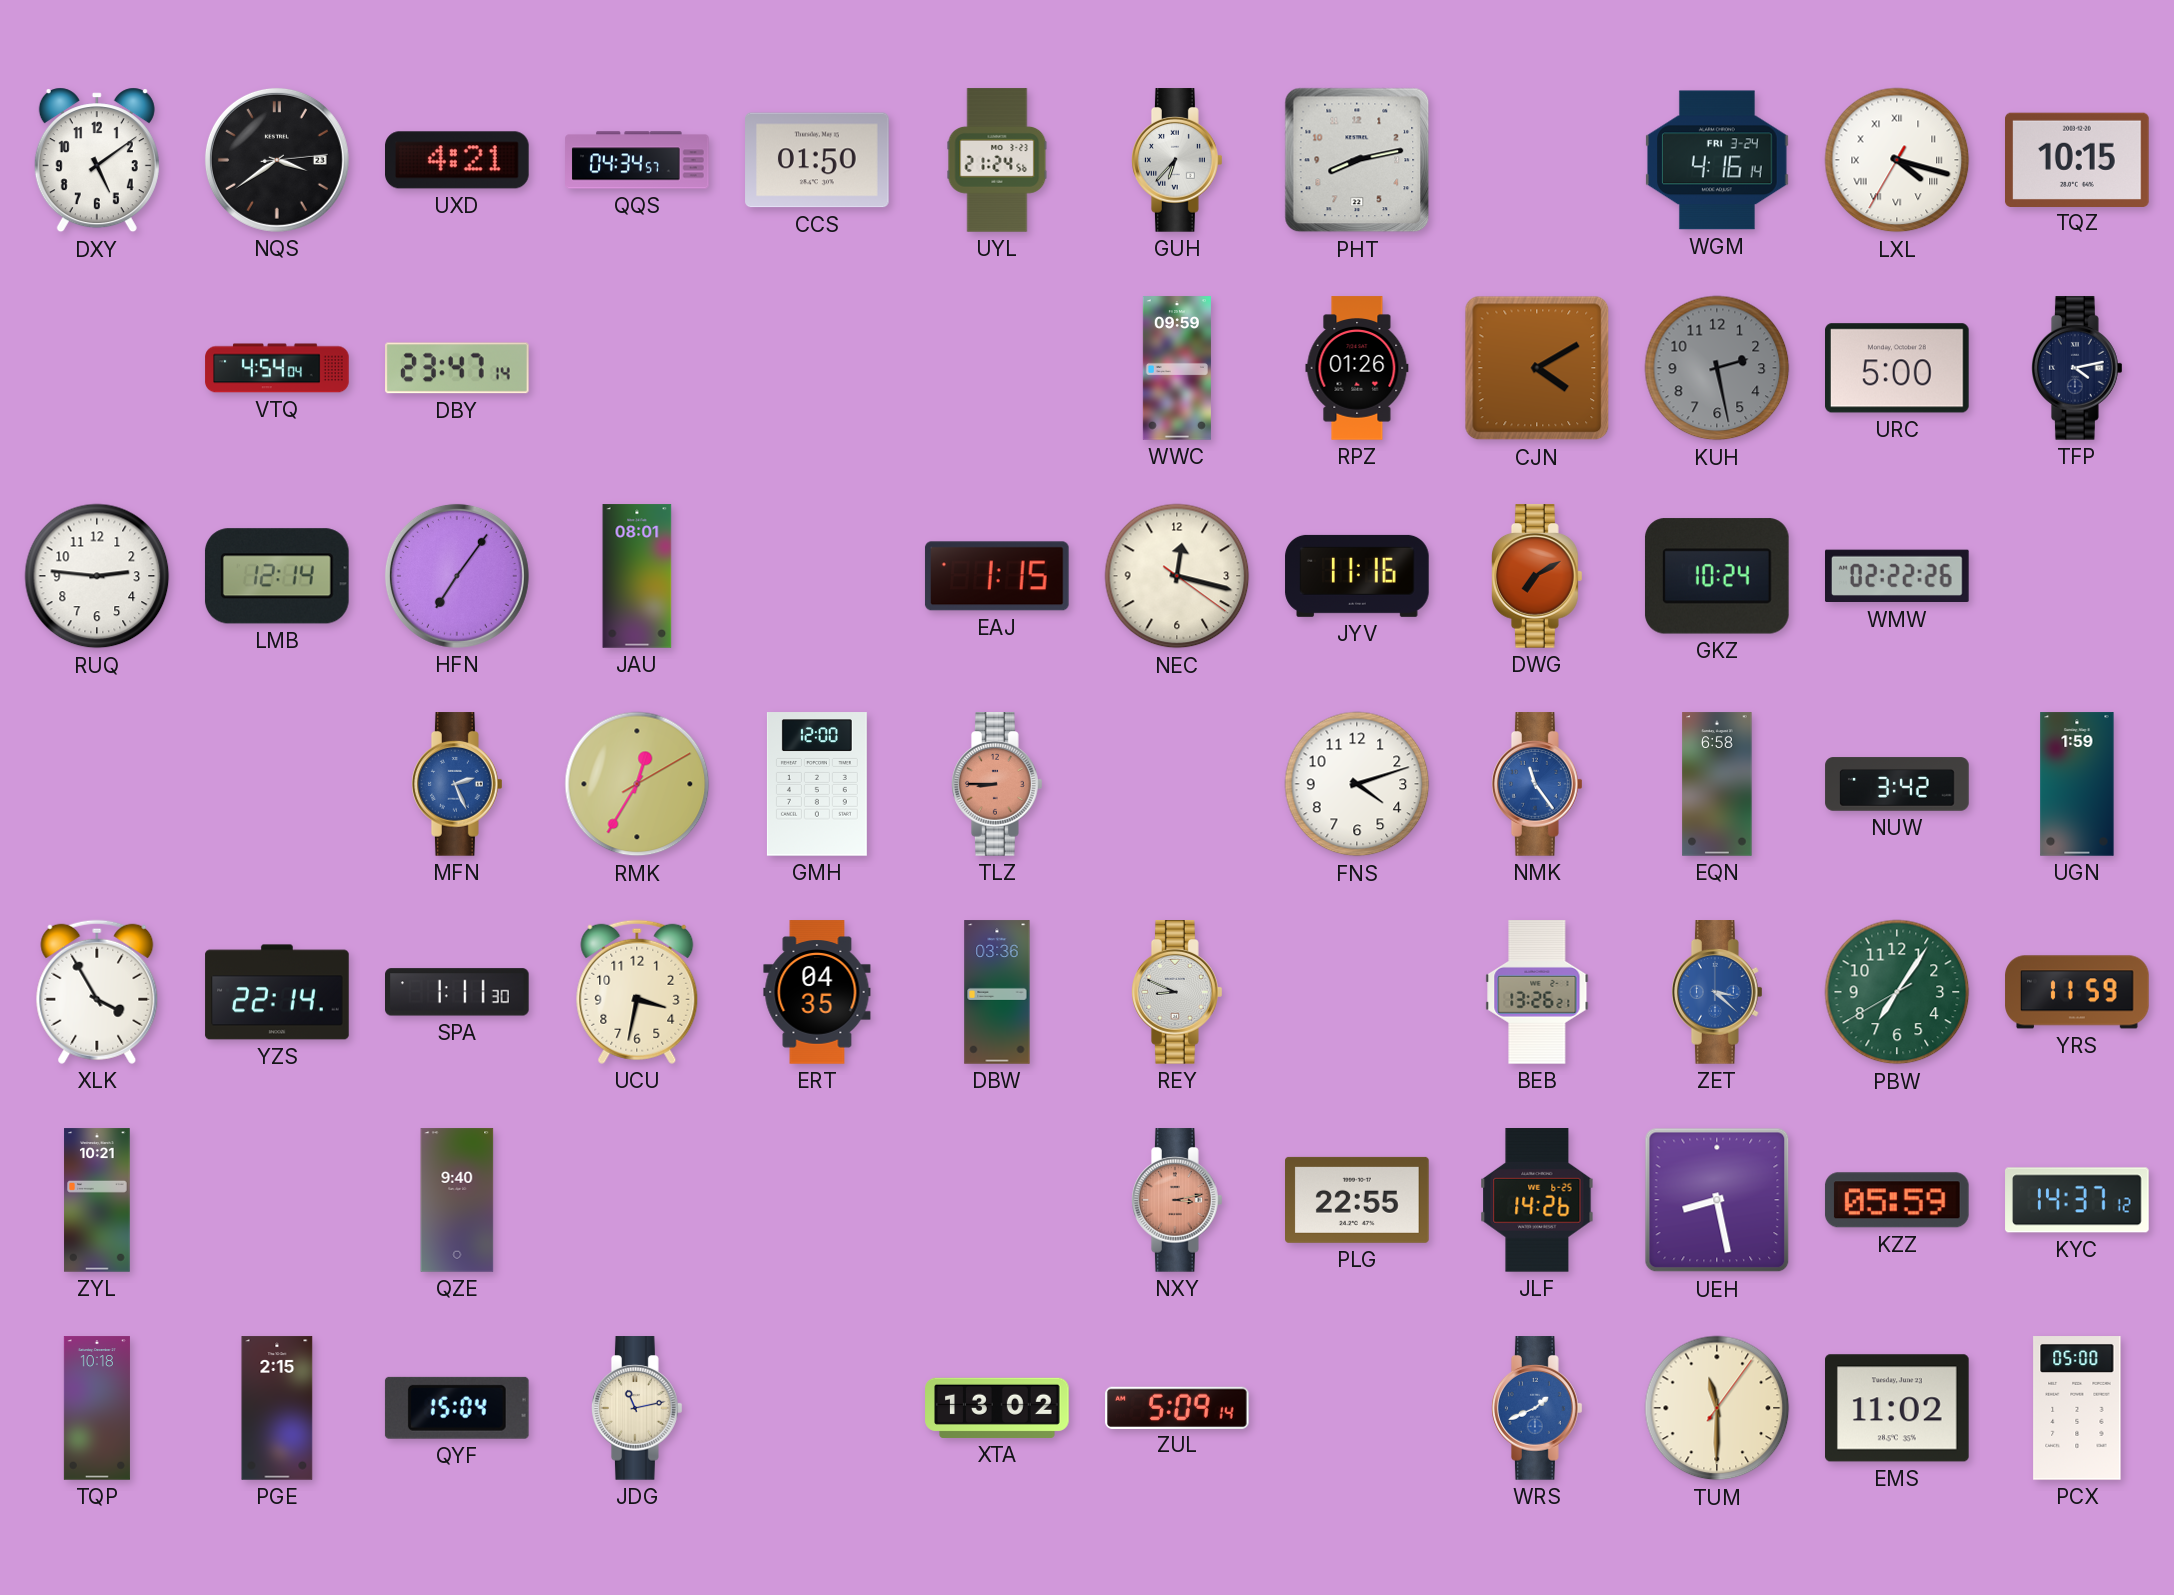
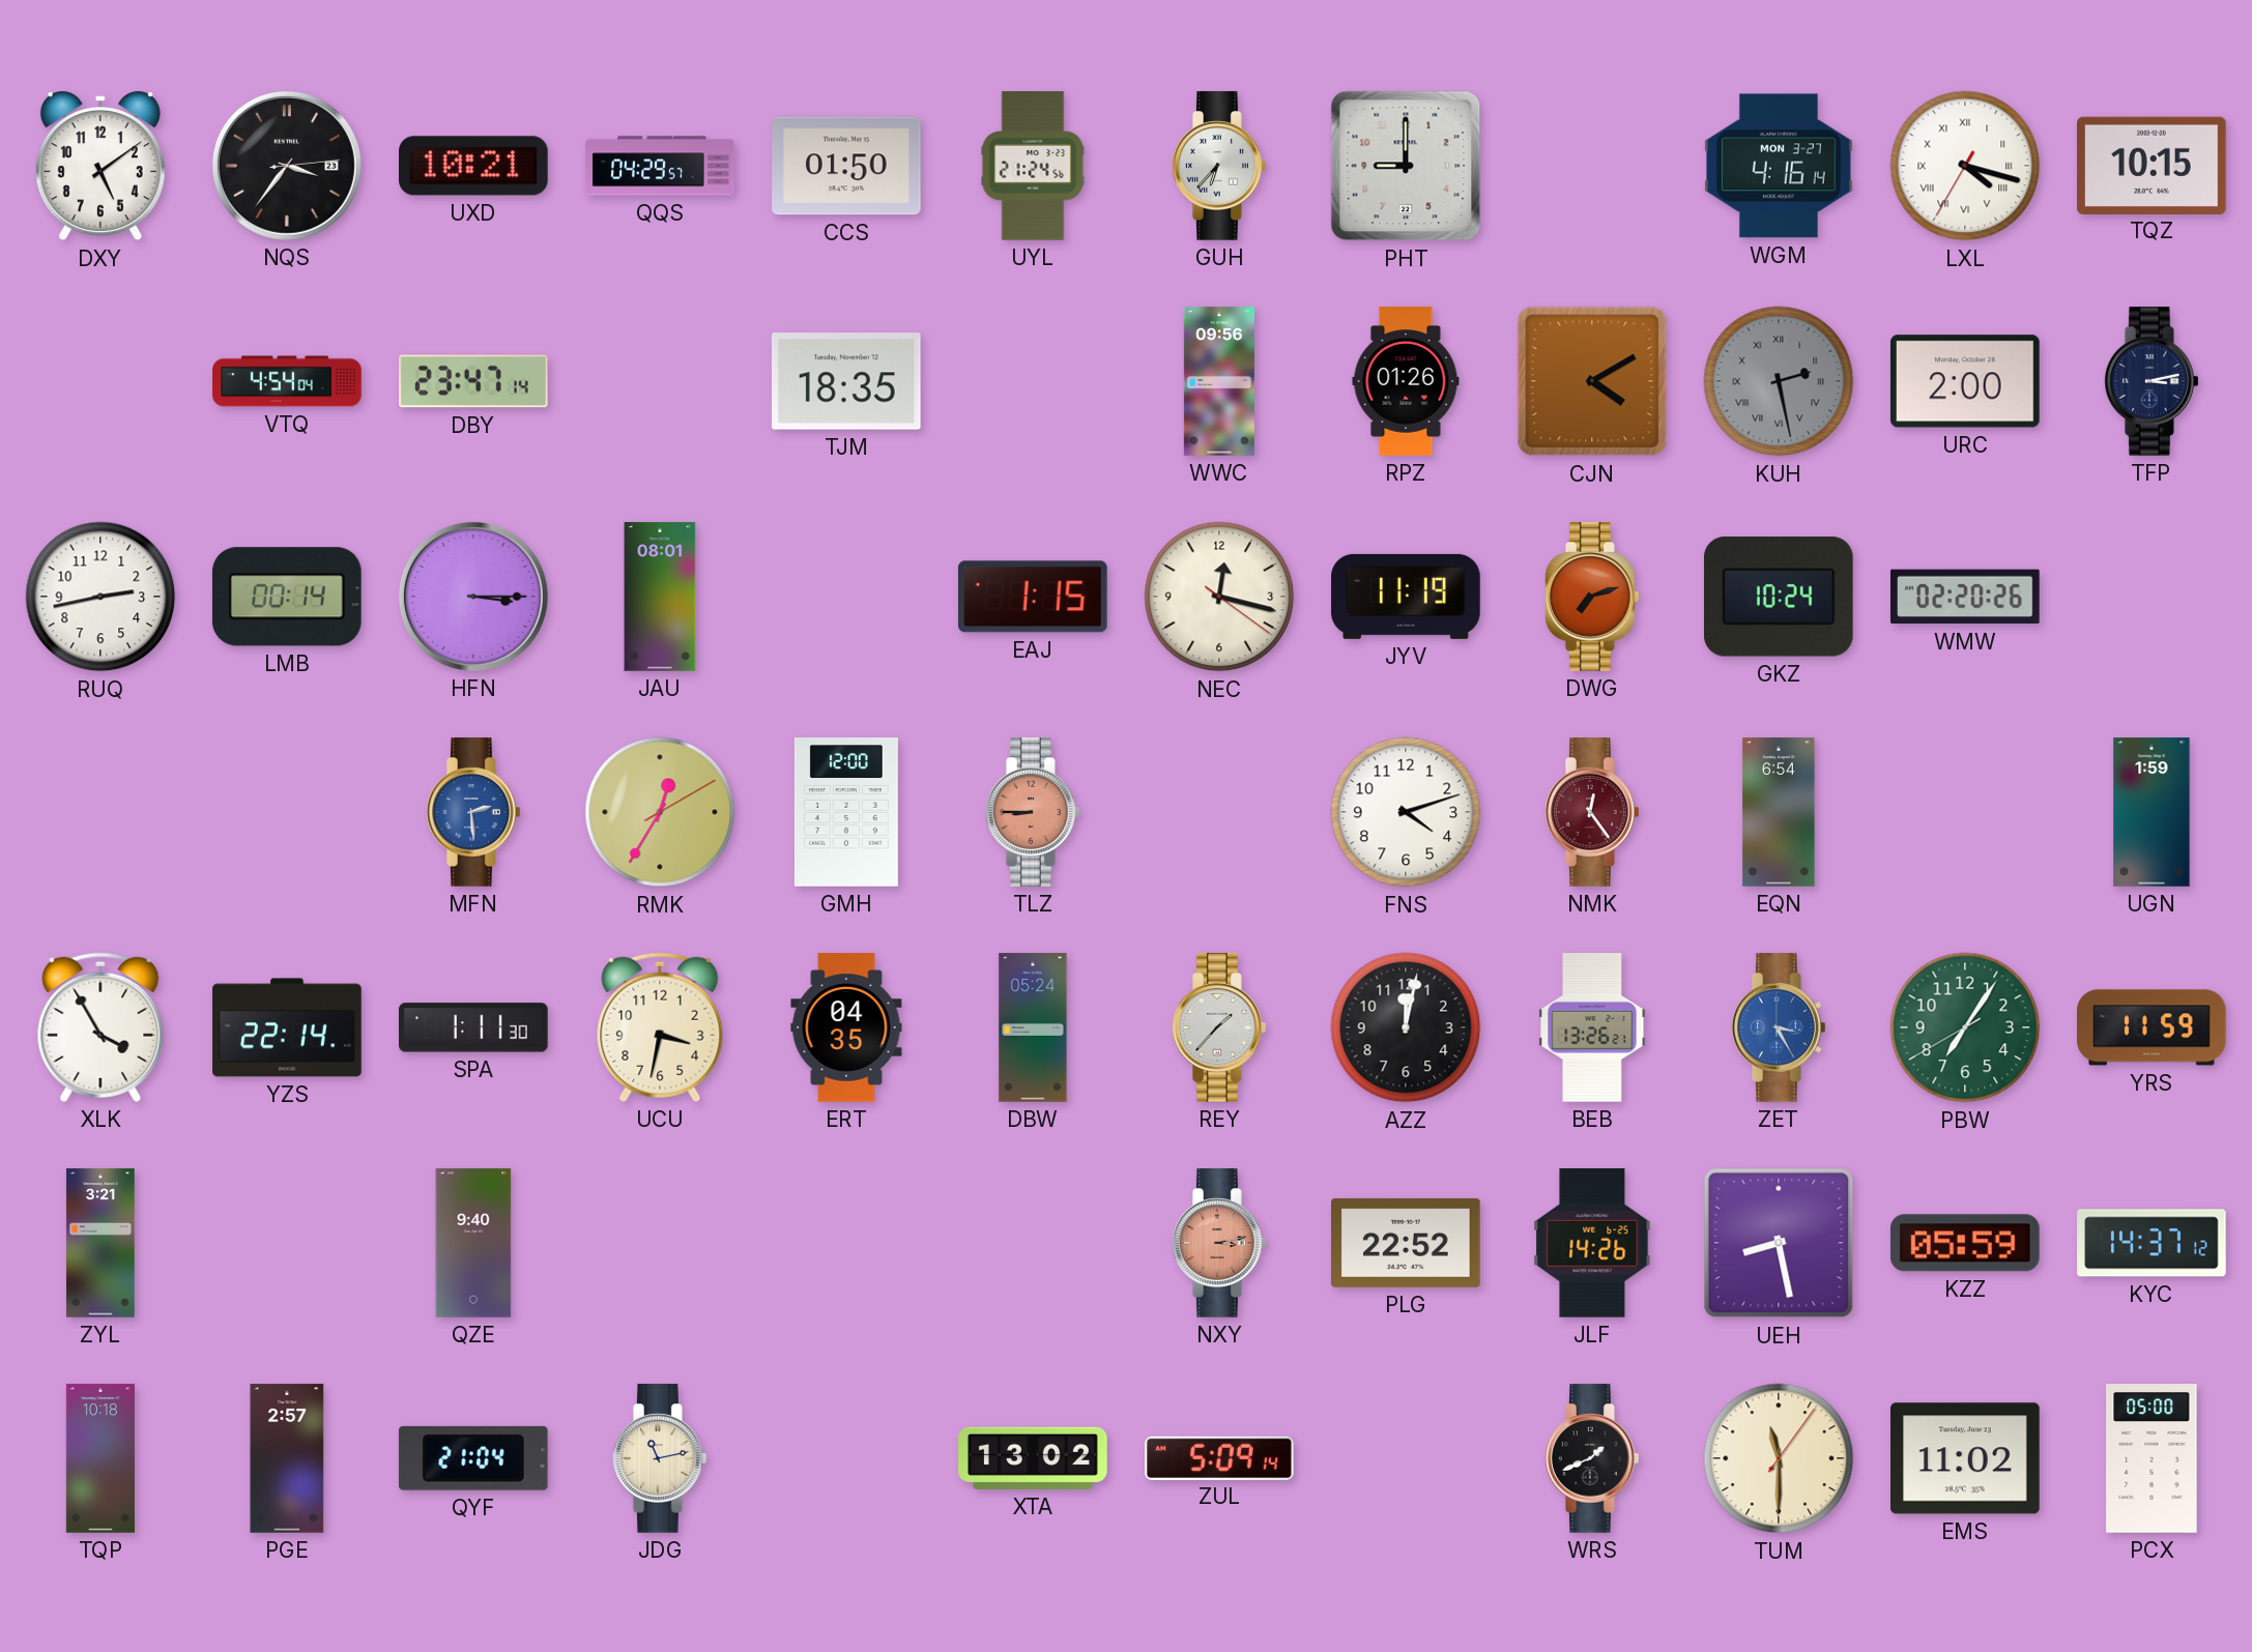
NQS: 3:39 -> 3:36 (287, 166)
UXD: 4:21 -> 10:21 (474, 166)
QQS: 04:34 -> 04:29 (660, 166)
PHT: 8:13 -> 9:00 (1406, 166)
WGM date: FRI 3-24 -> MON 3-27 (1779, 166)
TJM: none -> 18:35 (846, 381)
WWC: 09:59 -> 09:56 (1219, 381)
KUH numerals: Arabic -> Roman (1779, 381)
URC: 5:00 -> 2:00 (1966, 381)
TFP: 4:13 -> 3:13 (2153, 381)
RUQ: 2:46 -> 2:43 (100, 597)
LMB: 12:14 -> 00:14 (287, 597)
HFN: 7:06 -> 3:15 (473, 597)
JYV: 11:16 -> 11:19 (1406, 597)
DWG: 7:10 -> 7:12 (1593, 597)
WMW: 02:22 -> 02:20 (1966, 597)
MFN: 2:26 -> 2:29 (474, 812)
NMK: 11:24 -> 12:24 (1593, 812)
NMK dial: blue -> burgundy (1593, 812)
EQN: 6:58 -> 6:54 (1779, 812)
NUW: 3:42 -> none (1897, 784)
DBW: 03:36 -> 05:24 (1033, 1027)
REY: 8:49 -> 1:37 (1220, 1027)
AZZ: none -> 12:02 (1406, 1027)
ZET: 3:22 -> 3:25 (1780, 1027)
ZYL: 10:21 -> 3:21 (100, 1243)
PLG: 22:55 -> 22:52 (1406, 1243)
PGE: 2:15 -> 2:57 (287, 1458)
QYF: 15:04 -> 21:04 (473, 1458)
WRS dial: blue -> black (1593, 1458)
